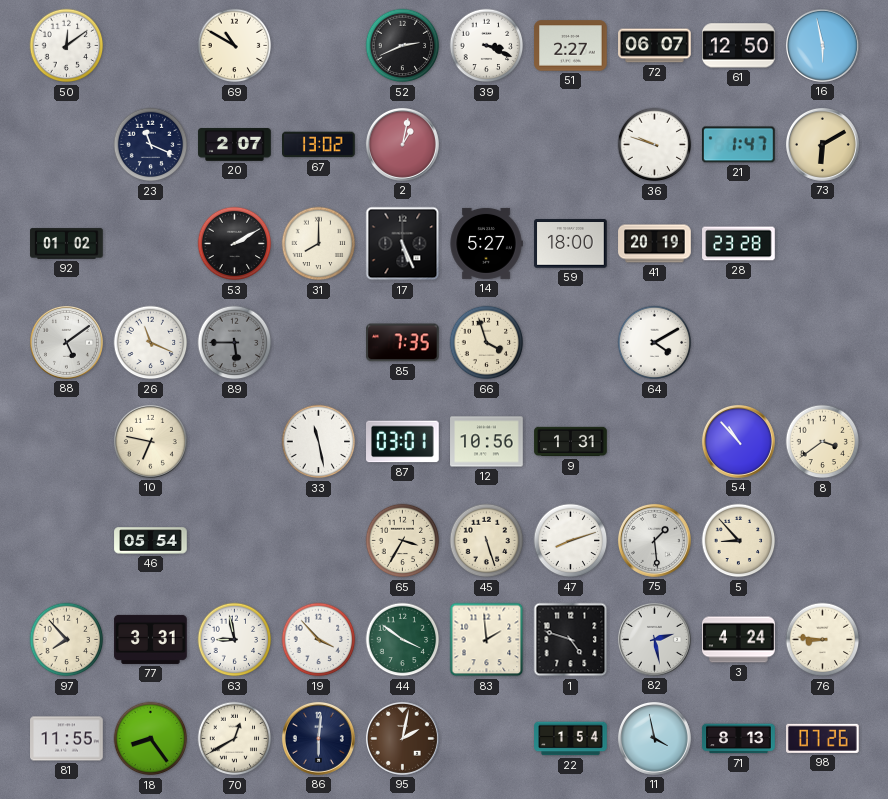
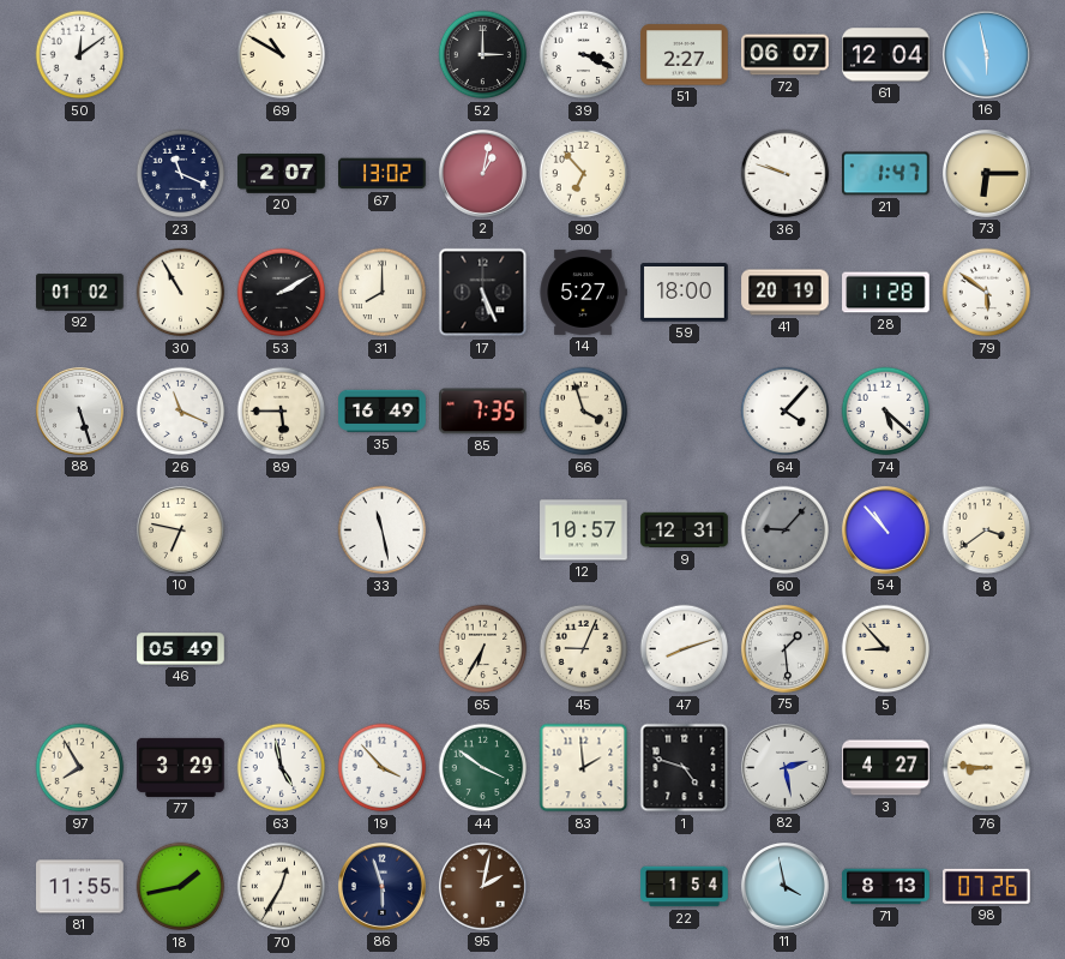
52: 2:41 -> 3:00 (483, 55)
61: 12:50 -> 12:04 (886, 55)
90: none -> 6:53 (584, 174)
73: 6:10 -> 6:15 (986, 173)
30: none -> 10:55 (181, 293)
28: 23:28 -> 11:28 (886, 293)
79: none -> 5:51 (987, 293)
88: 5:09 -> 5:27 (79, 410)
89 dial: grey -> cream (282, 412)
35: none -> 16:49 (383, 412)
64: 4:10 -> 4:07 (786, 412)
74: none -> 5:22 (886, 412)
87: 03:01 -> none (403, 442)
12: 10:56 -> 10:57 (584, 531)
9: 1:31 -> 12:31 (685, 531)
60: none -> 9:07 (786, 531)
46: 05:54 -> 05:49 (181, 649)
65: 3:35 -> 6:35 (483, 649)
45: 5:27 -> 9:04 (584, 649)
97: 7:53 -> 7:55 (80, 768)
77: 3:31 -> 3:29 (181, 767)
63: 8:58 -> 4:58 (282, 768)
3: 4:24 -> 4:27 (886, 768)
18: 8:24 -> 1:43 (181, 887)
70: 12:40 -> 12:35 (282, 887)
86: 6:01 -> 5:57 (381, 886)
